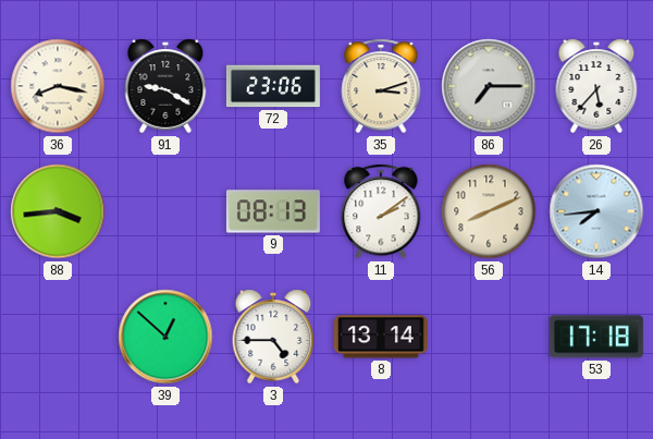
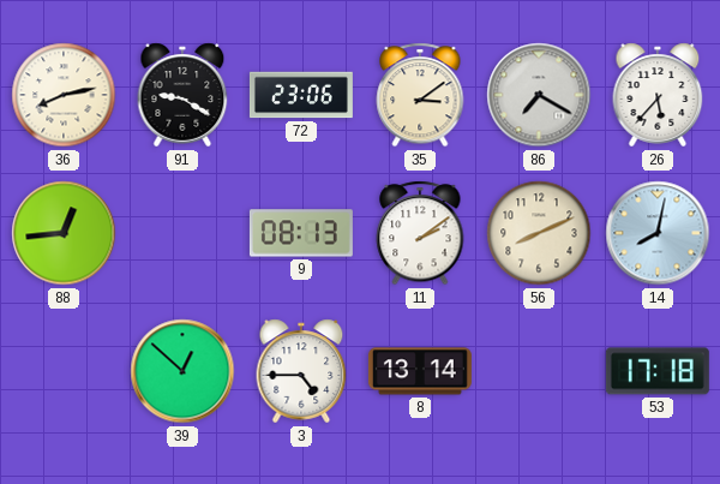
36: 8:17 -> 8:13 (64, 95)
35: 3:12 -> 3:09 (420, 95)
86: 7:15 -> 7:20 (539, 95)
88: 3:44 -> 12:44 (64, 233)
14: 7:44 -> 8:02 (658, 233)
